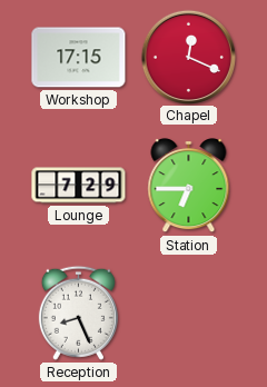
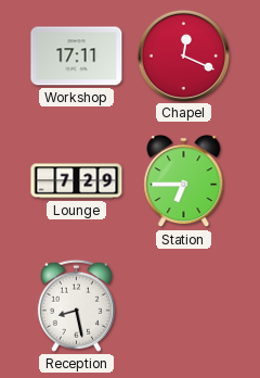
Workshop: 17:15 -> 17:11 (77, 56)
Reception: 8:26 -> 8:28 (76, 305)
